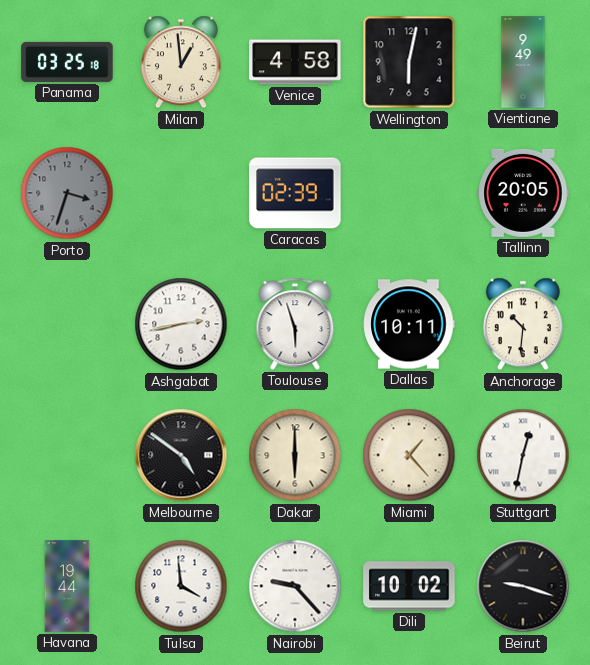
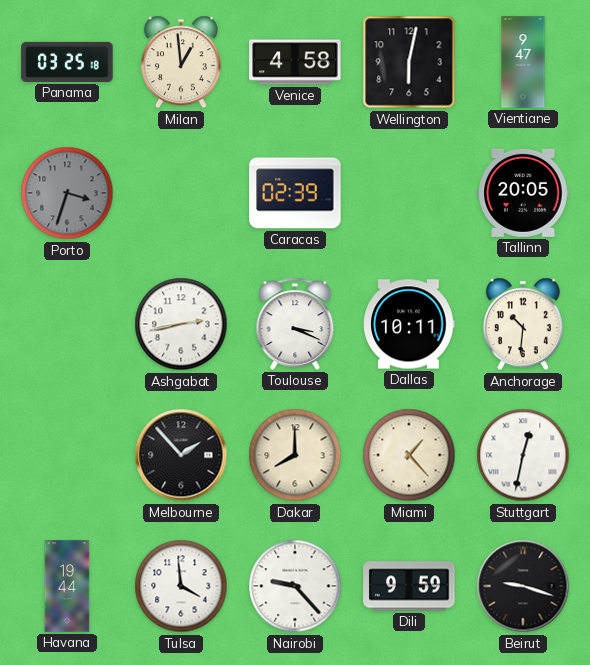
Vientiane: 9:49 -> 9:47 (523, 62)
Toulouse: 5:57 -> 3:19 (295, 324)
Melbourne: 4:51 -> 1:53 (181, 455)
Dakar: 6:00 -> 8:00 (295, 455)
Dili: 10:02 -> 9:59 (409, 586)
